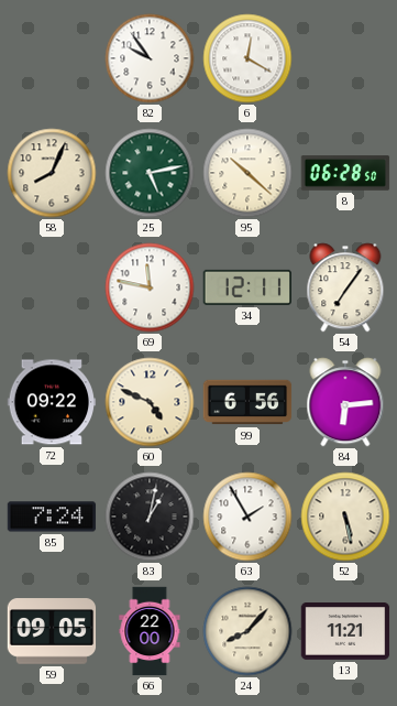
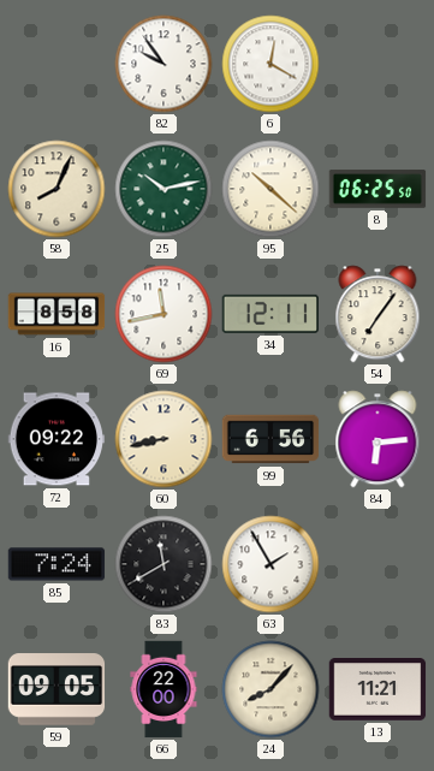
25: 5:13 -> 10:13 (164, 189)
8: 06:28 -> 06:25 (377, 189)
16: none -> 8:58 (57, 314)
69: 11:47 -> 11:43 (164, 314)
60: 4:49 -> 8:43 (164, 439)
83: 1:02 -> 11:40 (164, 564)
52: 5:28 -> none (345, 517)
